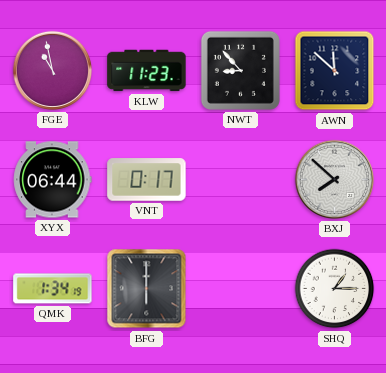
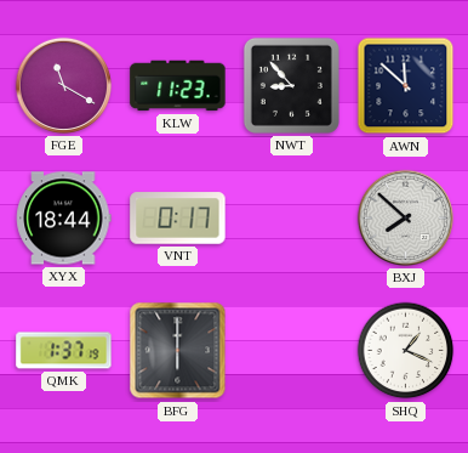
FGE: 10:58 -> 11:20 (63, 85)
XYX: 06:44 -> 18:44 (64, 219)
QMK: 1:34 -> 1:37 (64, 351)
SHQ: 1:15 -> 1:19 (406, 351)
